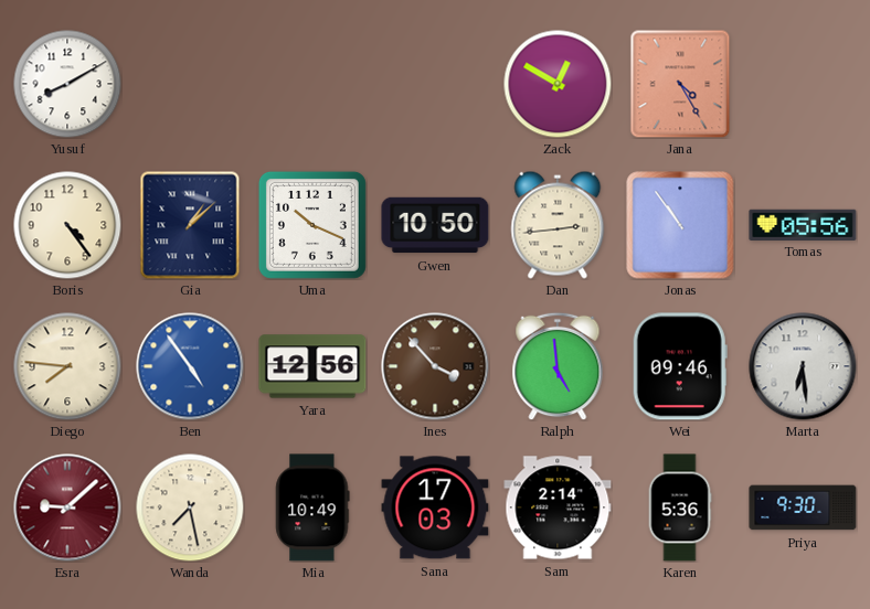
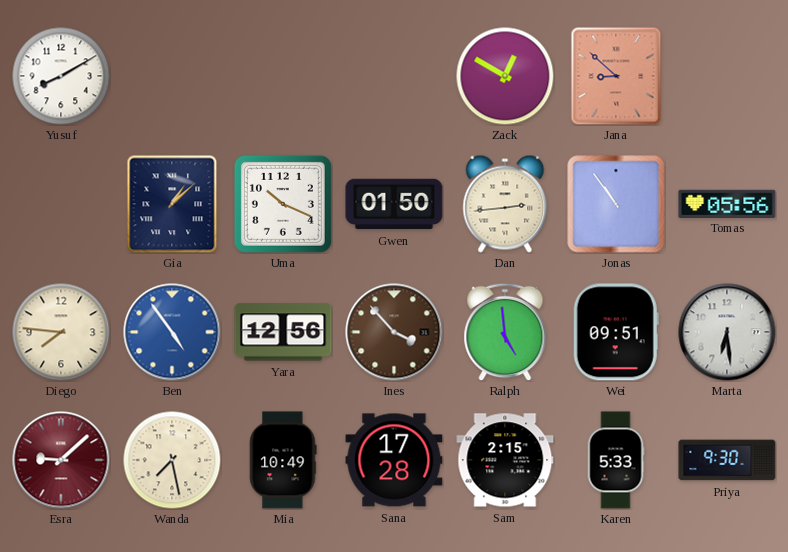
Jana: 4:25 -> 8:52 (616, 76)
Boris: 4:24 -> none (67, 225)
Gwen: 10:50 -> 01:50 (394, 204)
Wei: 09:46 -> 09:51 (616, 332)
Sana: 17:03 -> 17:28 (394, 460)
Sam: 2:14 -> 2:15 (505, 460)
Karen: 5:36 -> 5:33 (616, 460)
